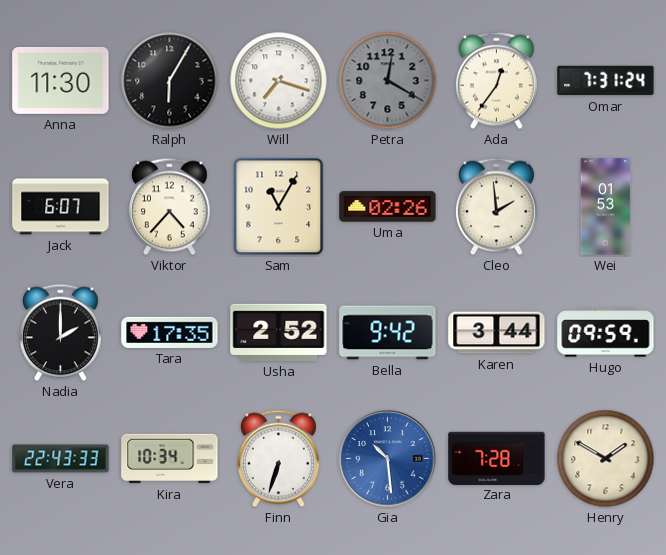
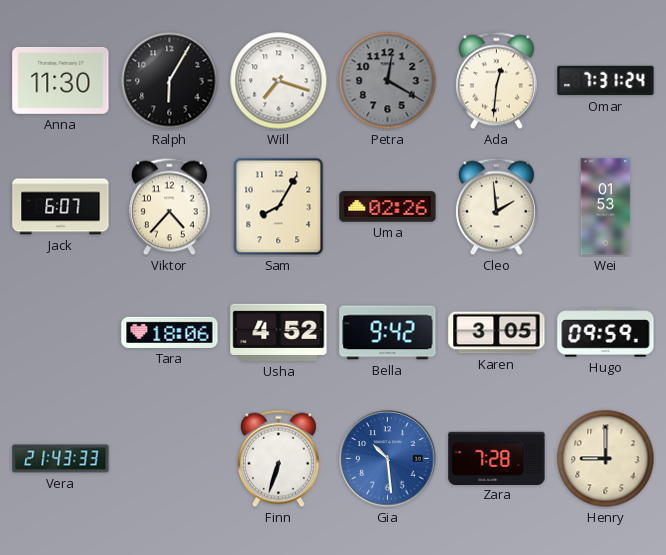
Ada: 12:36 -> 12:31 (496, 81)
Sam: 11:05 -> 8:05 (279, 207)
Nadia: 2:00 -> none (60, 333)
Tara: 17:35 -> 18:06 (170, 332)
Usha: 2:52 -> 4:52 (279, 332)
Karen: 3:44 -> 3:05 (497, 333)
Vera: 22:43 -> 21:43 (61, 459)
Kira: 10:34 -> none (170, 459)
Henry: 1:50 -> 9:00 (606, 459)
